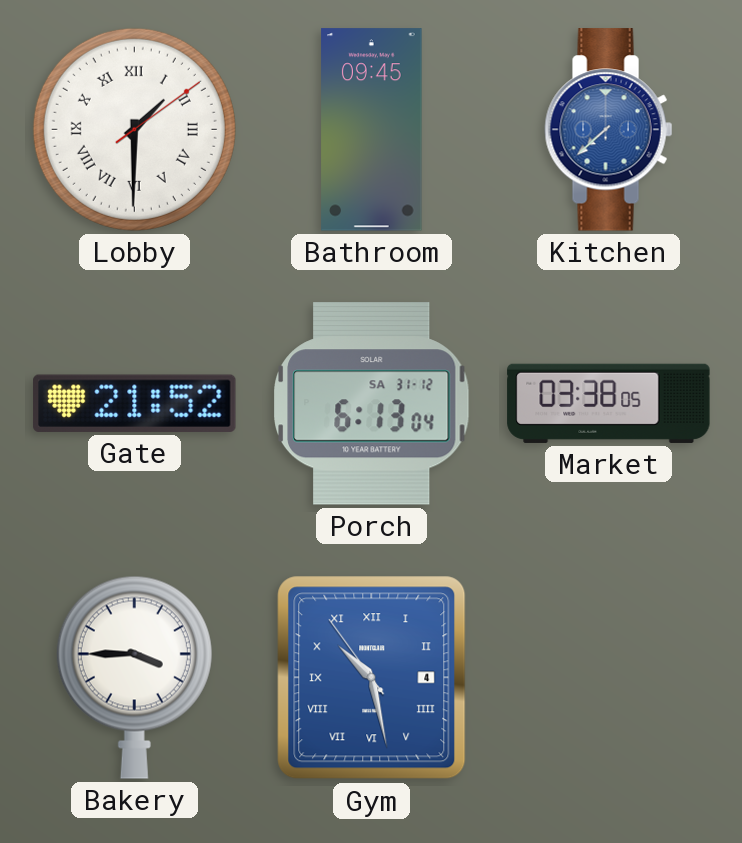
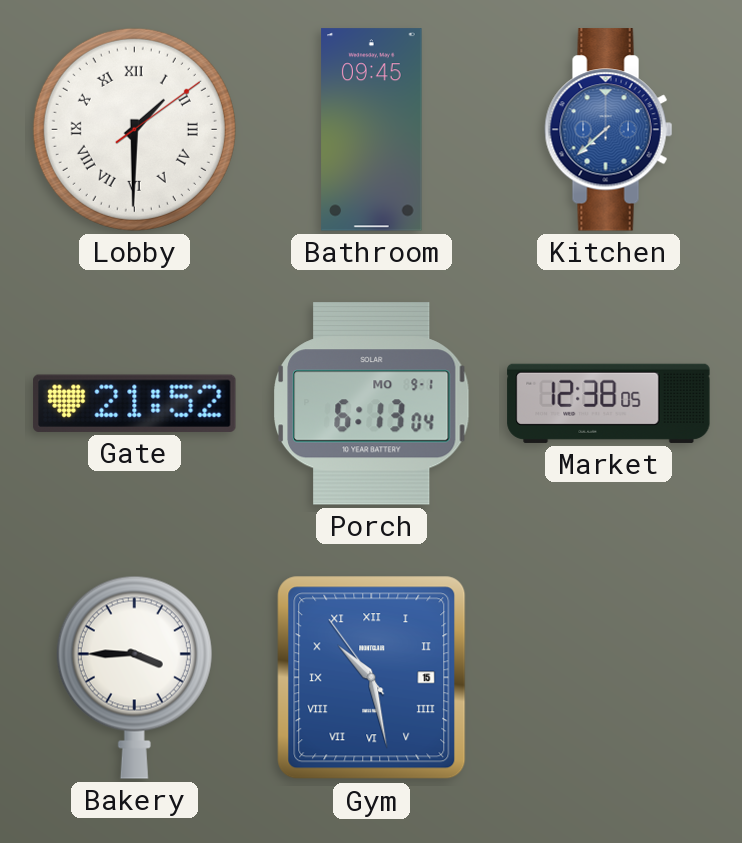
Porch date: SA 31-12 -> MO 9-1 (372, 404)
Market: 03:38 -> 12:38 (609, 403)
Gym date: 4 -> 15 (372, 678)
